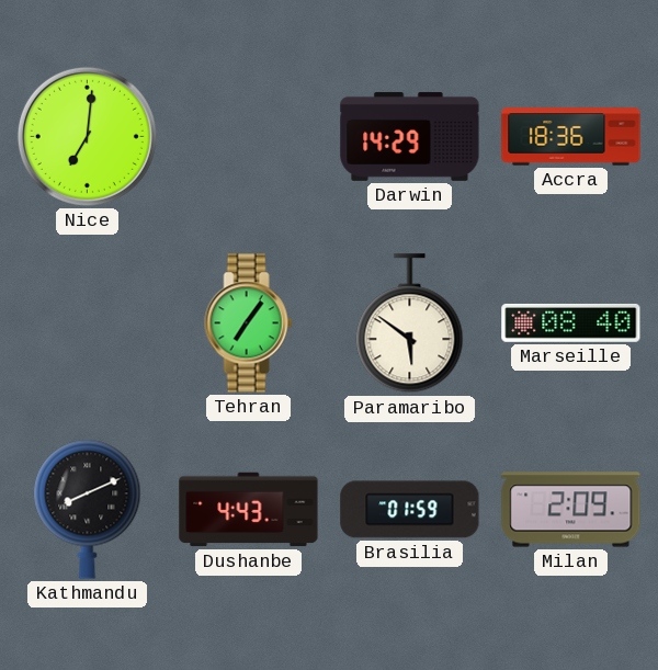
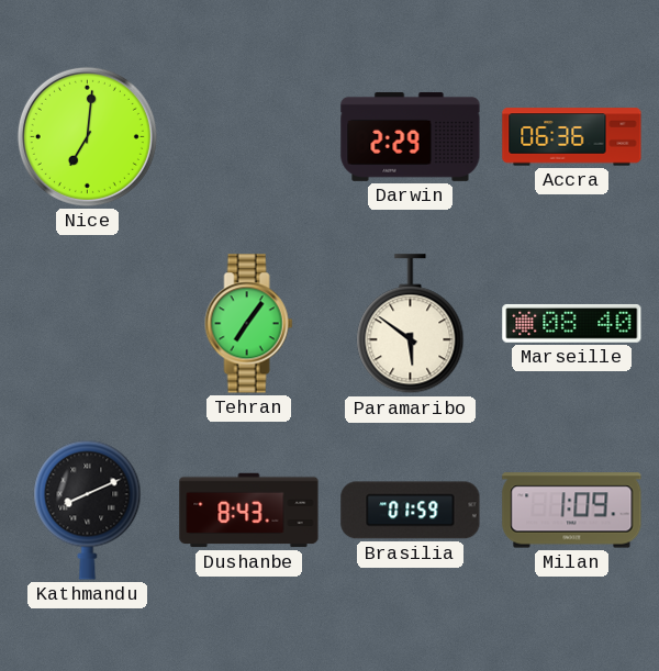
Darwin: 14:29 -> 2:29 (411, 136)
Accra: 18:36 -> 06:36 (572, 137)
Dushanbe: 4:43 -> 8:43 (249, 511)
Milan: 2:09 -> 1:09 (572, 511)
